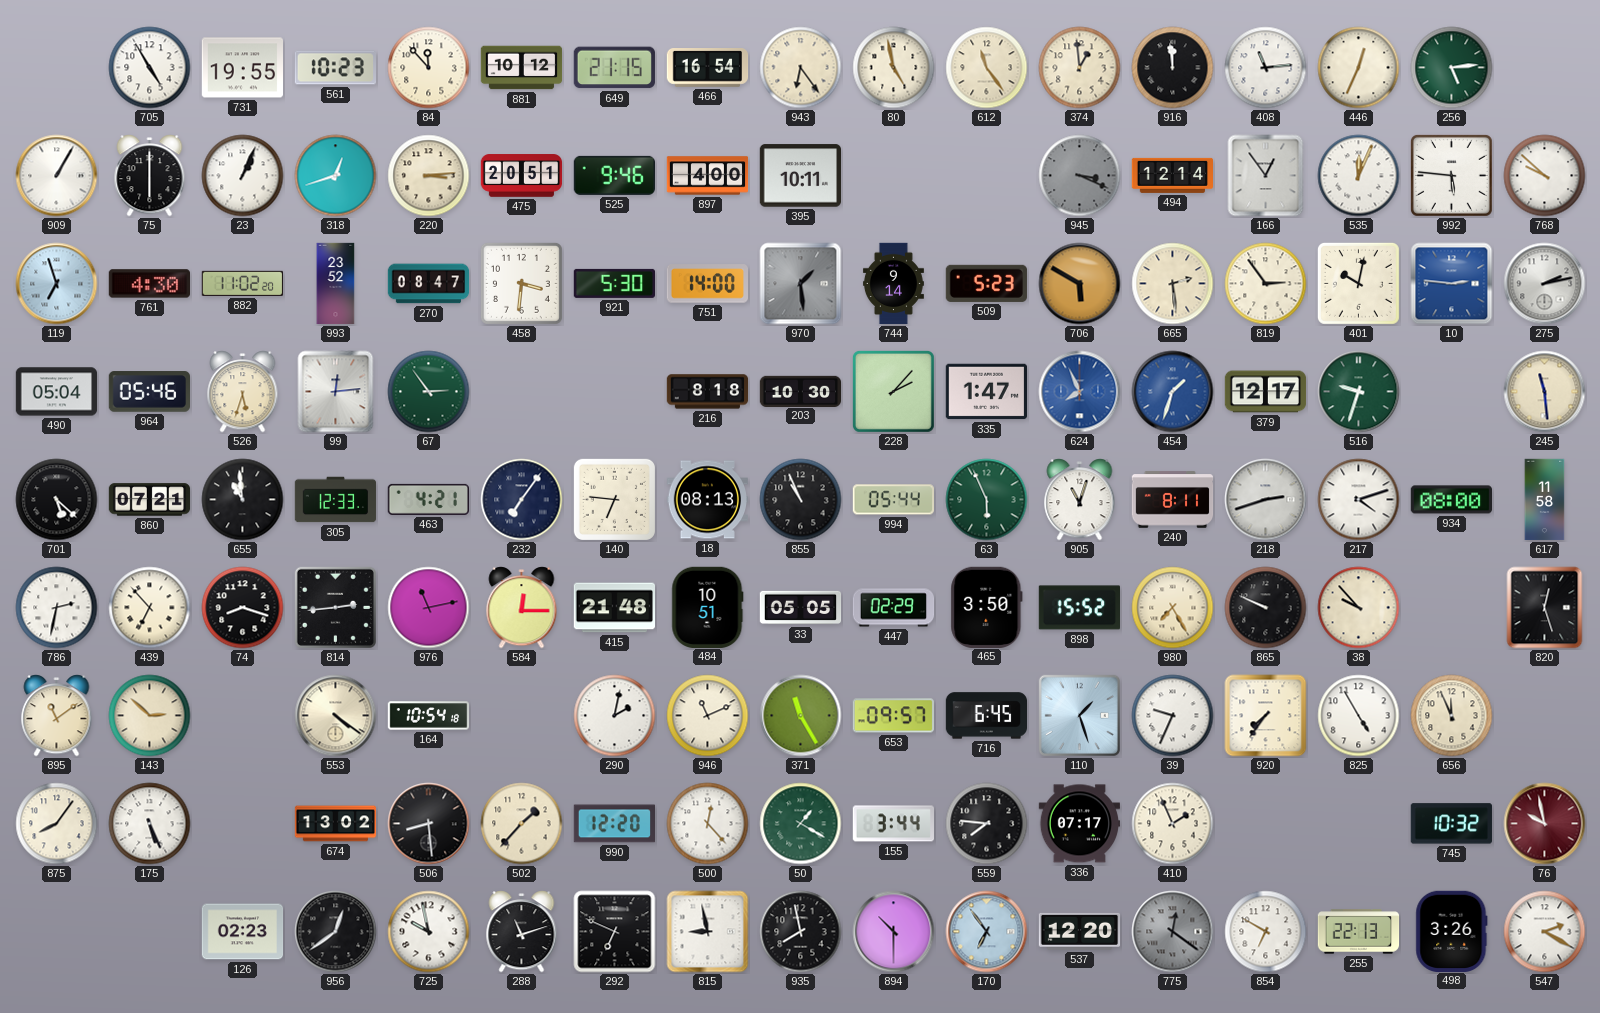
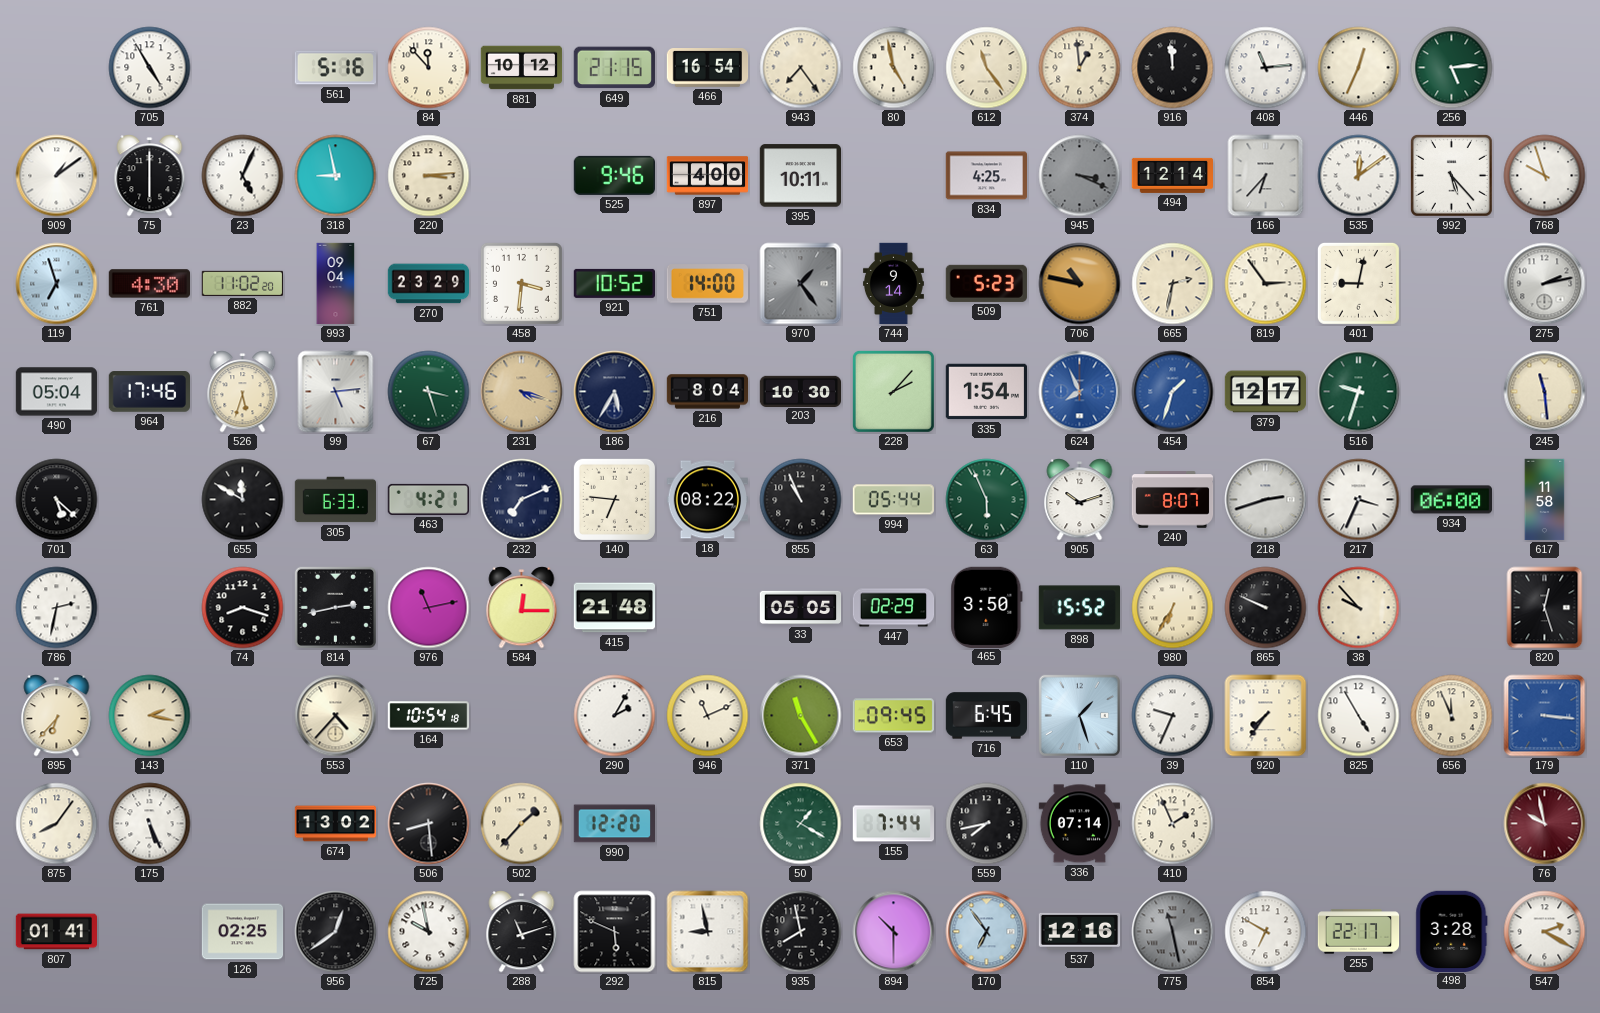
731: 19:55 -> none (242, 68)
561: 10:23 -> 5:16 (335, 68)
943: 6:24 -> 7:24 (801, 68)
909: 1:05 -> 1:09 (57, 176)
23: 1:04 -> 5:04 (243, 176)
318: 12:42 -> 8:58 (336, 176)
475: 20:51 -> none (522, 176)
834: none -> 4:25 (986, 176)
166: 12:54 -> 6:37 (1266, 176)
535: 12:04 -> 12:09 (1359, 176)
992: 5:46 -> 5:23 (1451, 175)
768: 9:52 -> 9:57 (1545, 176)
993: 23:52 -> 09:04 (336, 284)
270: 08:47 -> 23:29 (429, 284)
921: 5:30 -> 10:52 (614, 283)
970: 1:29 -> 1:24 (801, 284)
706: 5:50 -> 10:47 (1080, 284)
665: 2:29 -> 2:32 (1173, 284)
401: 10:02 -> 9:02 (1358, 283)
10: 2:46 -> none (1452, 284)
964: 05:46 -> 17:46 (149, 392)
99: 12:14 -> 5:14 (336, 392)
67: 2:54 -> 3:27 (429, 392)
231: none -> 4:18 (522, 392)
186: none -> 5:35 (615, 392)
216: 8:18 -> 8:04 (708, 392)
335: 1:47 -> 1:54 (986, 392)
860: 07:21 -> none (150, 500)
655: 10:59 -> 11:50 (243, 500)
305: 12:33 -> 6:33 (336, 500)
232: 7:06 -> 7:11 (522, 500)
18: 08:13 -> 08:22 (707, 500)
905: 11:03 -> 10:12 (1080, 500)
240: 8:11 -> 8:07 (1173, 500)
217: 4:12 -> 3:34 (1359, 500)
934: 08:00 -> 06:00 (1451, 500)
439: 6:53 -> none (150, 608)
814: 2:44 -> 2:43 (335, 607)
484: 10:51 -> none (708, 607)
980: 7:25 -> 6:35 (1173, 608)
895: 11:09 -> 6:37 (57, 716)
143: 2:52 -> 2:17 (150, 716)
553: 4:21 -> 4:37 (336, 716)
290: 2:02 -> 2:05 (615, 716)
653: 09:57 -> 09:45 (893, 716)
179: none -> 3:16 (1545, 716)
500: 12:23 -> none (708, 824)
155: 3:44 -> 7:44 (893, 824)
559: 7:46 -> 7:43 (987, 824)
336: 07:17 -> 07:14 (1079, 824)
745: 10:32 -> none (1451, 824)
807: none -> 01:41 (57, 932)
126: 02:23 -> 02:25 (243, 932)
292: 6:49 -> 5:49 (615, 932)
537: 12:20 -> 12:16 (1080, 931)
775: 12:21 -> 11:28 (1173, 932)
255: 22:13 -> 22:17 (1359, 932)
498: 3:26 -> 3:28 (1452, 931)
